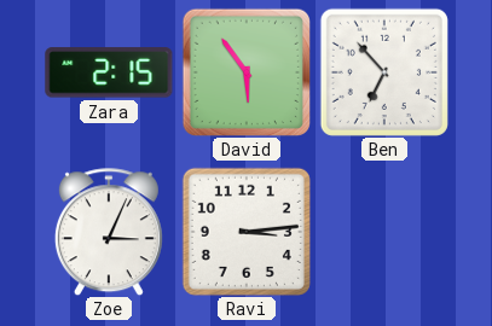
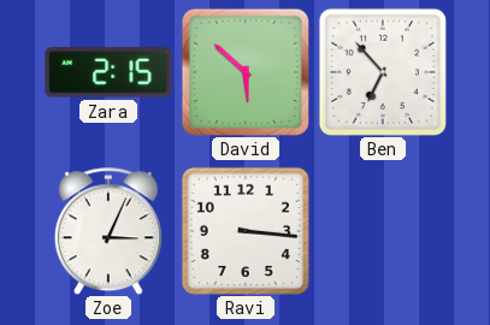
David: 5:54 -> 5:52 (244, 71)
Ravi: 3:14 -> 3:16 (246, 231)
